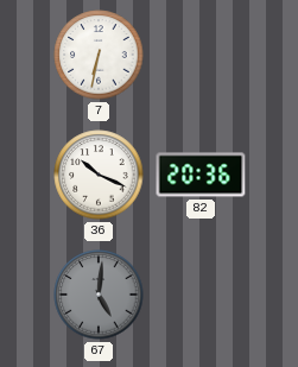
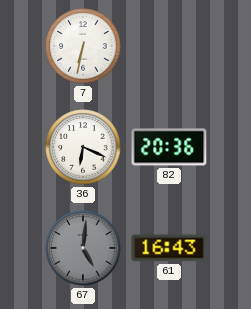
36: 10:19 -> 6:19 (83, 147)
61: none -> 16:43 (169, 248)
